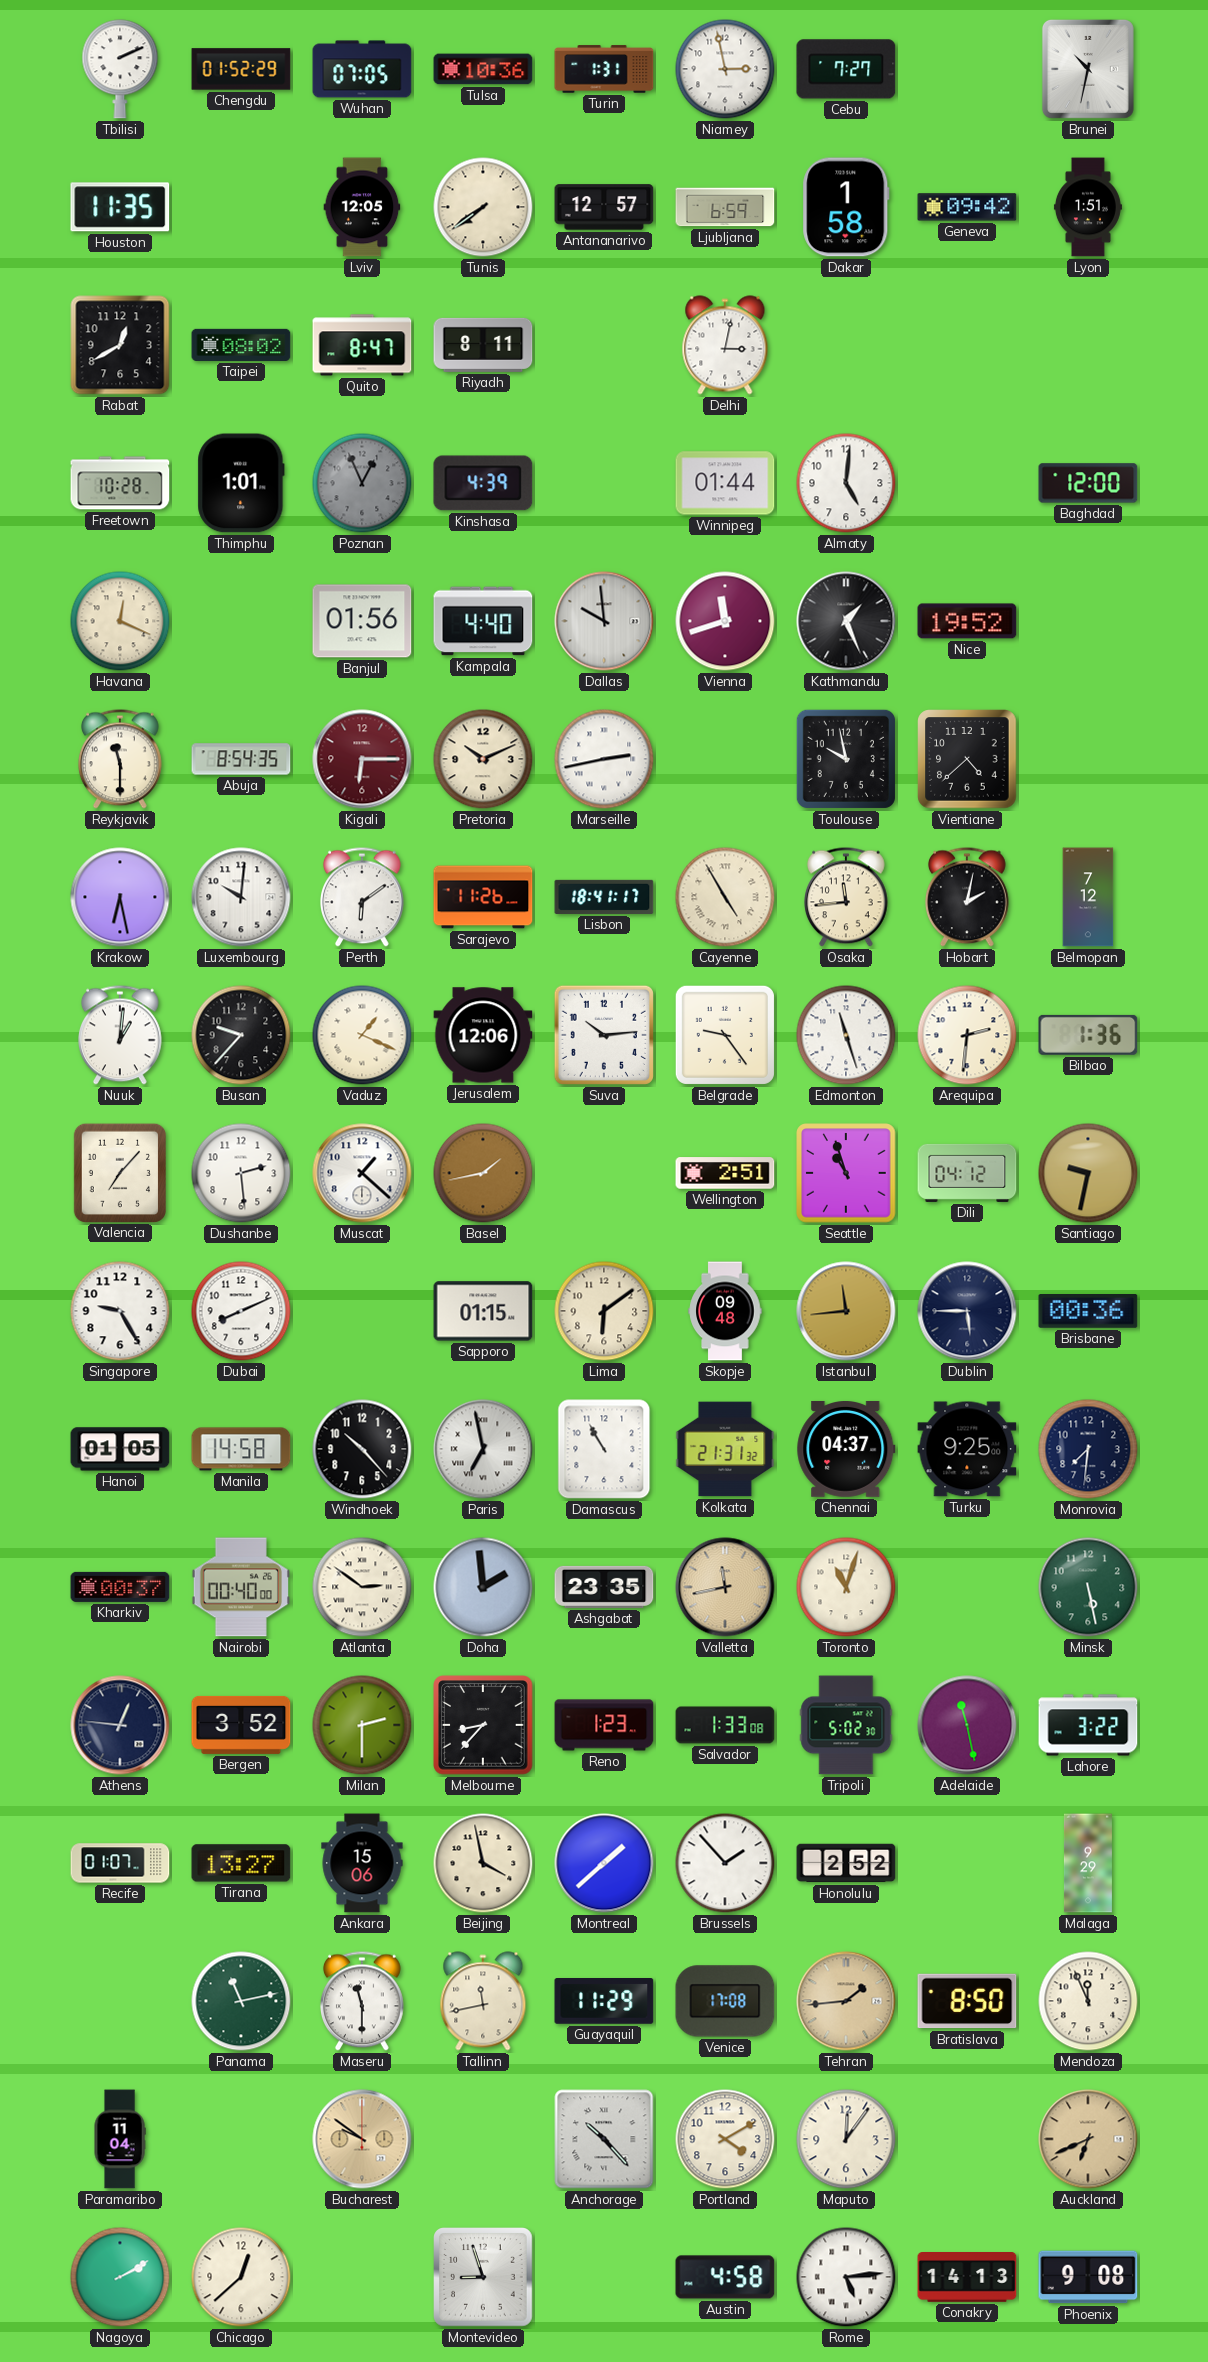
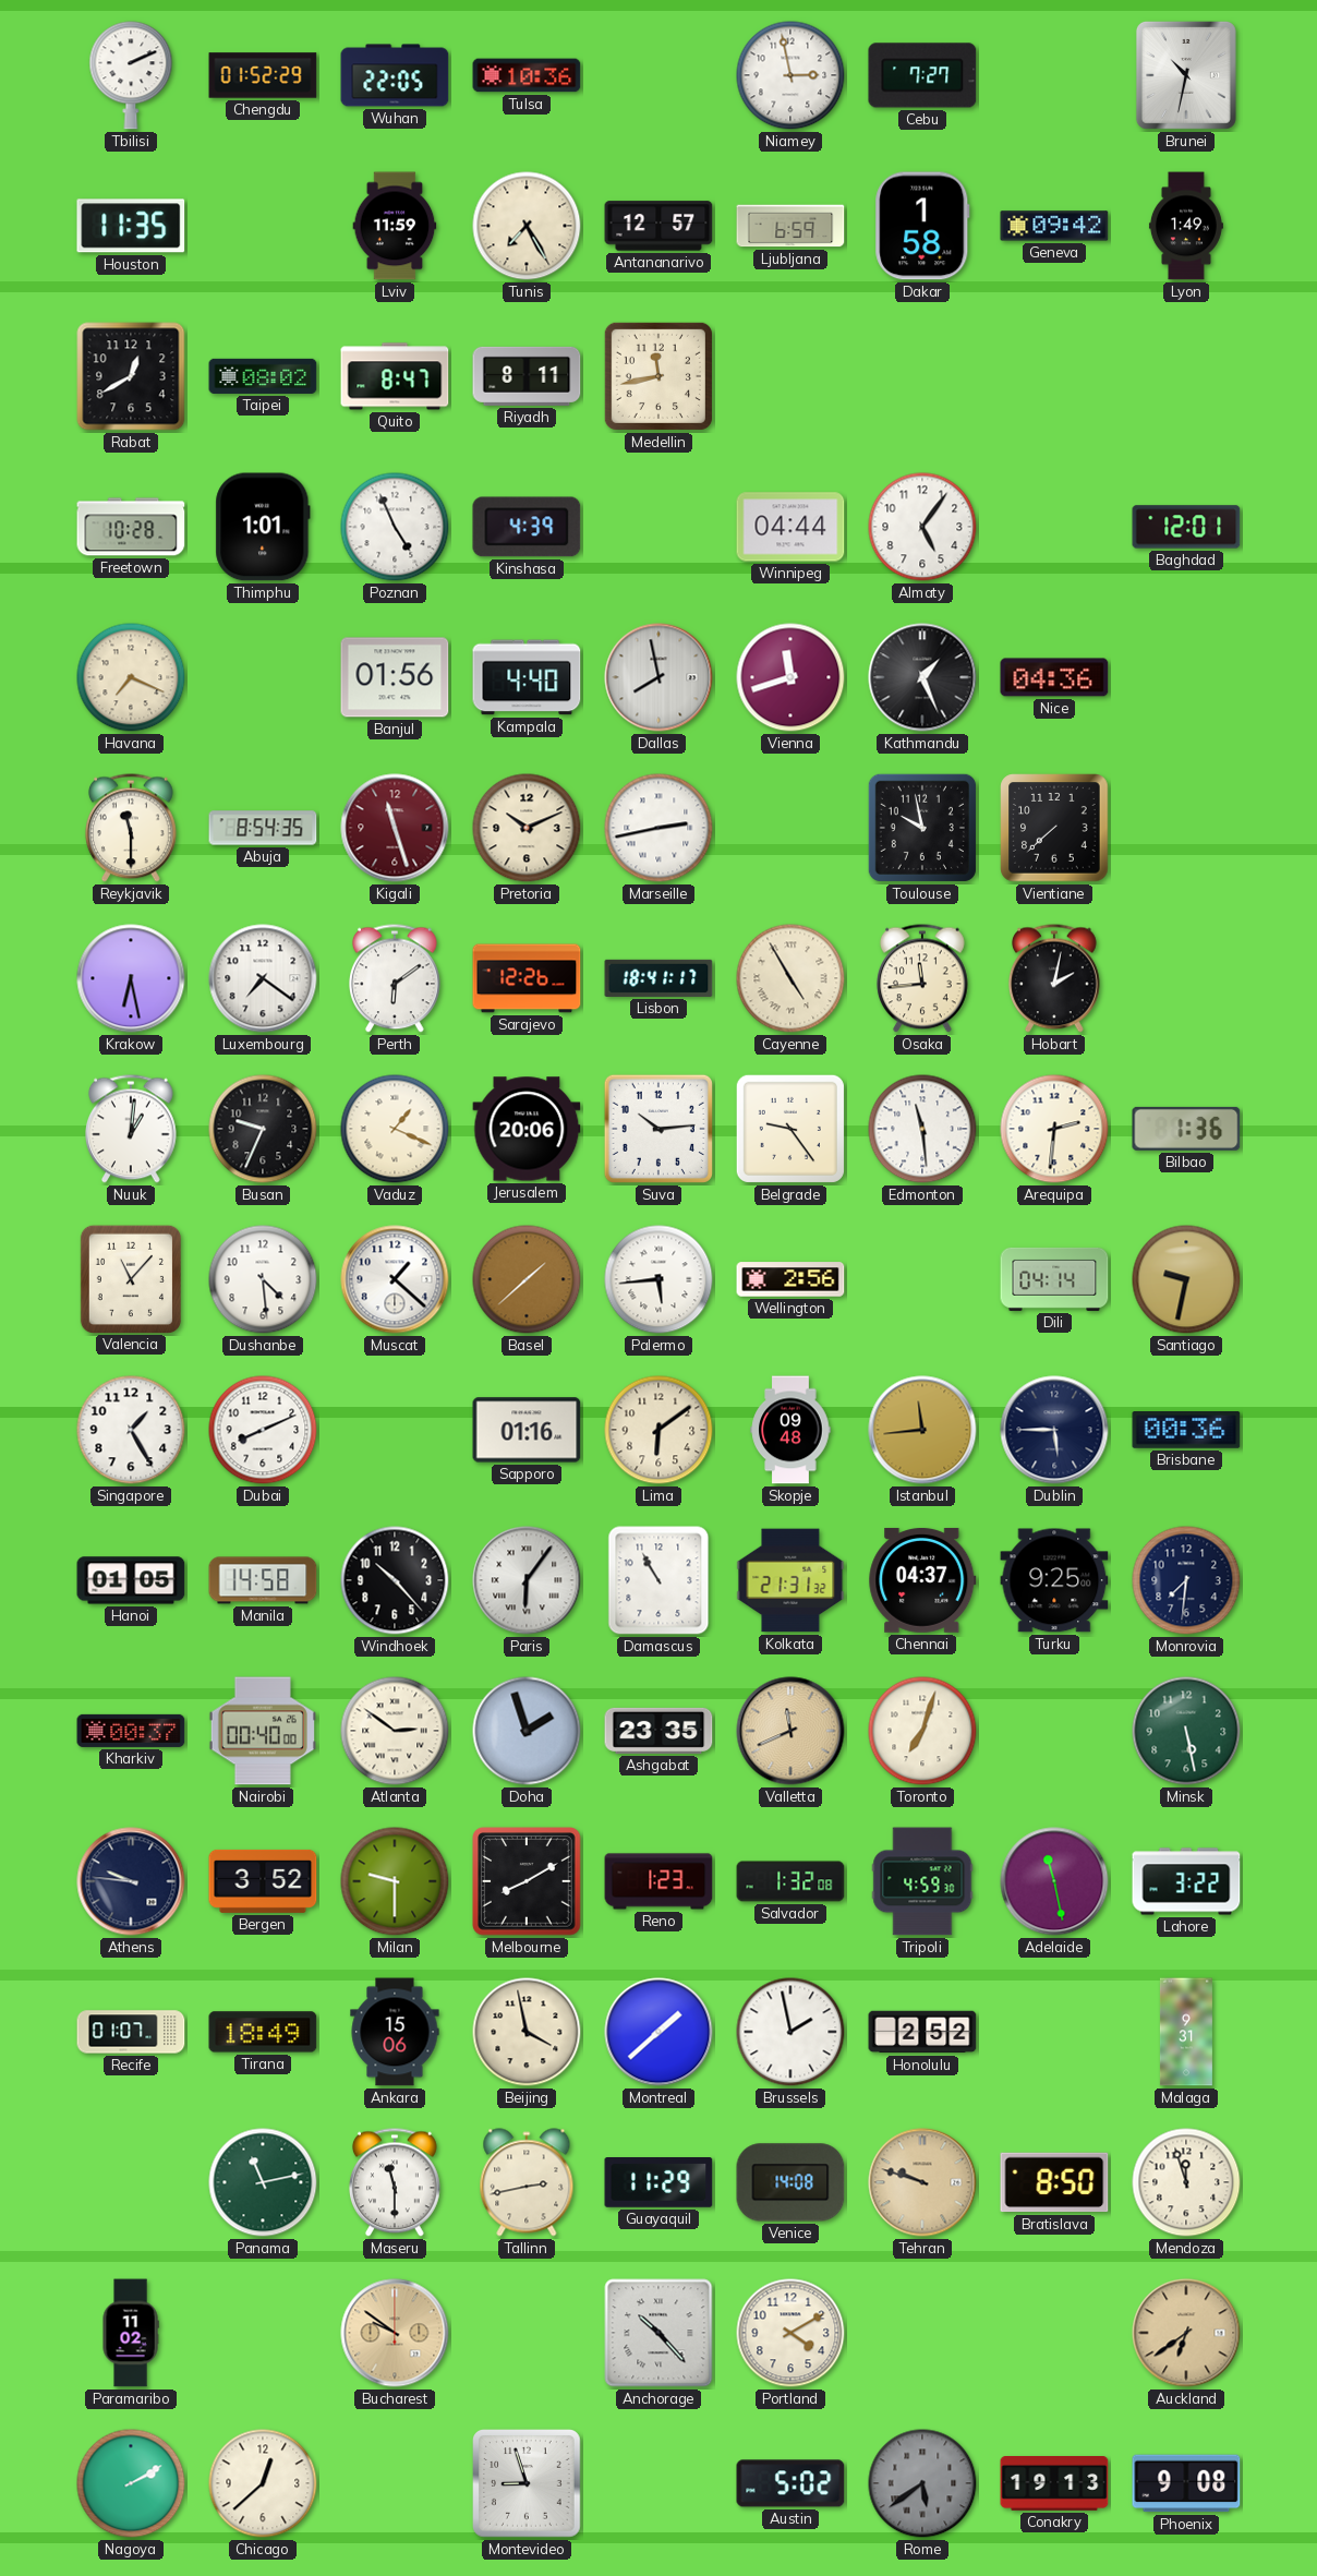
Wuhan: 07:05 -> 22:05 (395, 75)
Turin: 1:31 -> none (604, 69)
Lviv: 12:05 -> 11:59 (395, 226)
Tunis: 7:39 -> 7:25 (527, 226)
Lyon: 1:51 -> 1:49 (1186, 226)
Medellin: none -> 11:43 (659, 376)
Delhi: 3:02 -> none (725, 345)
Poznan: 12:56 -> 4:56 (395, 527)
Poznan dial: grey -> white (395, 527)
Winnipeg: 01:44 -> 04:44 (790, 527)
Almaty: 5:01 -> 5:06 (922, 527)
Baghdad: 12:00 -> 12:01 (1186, 527)
Havana: 12:19 -> 7:19 (131, 677)
Dallas: 9:59 -> 7:58 (659, 677)
Nice: 19:52 -> 04:36 (1054, 677)
Kigali: 6:15 -> 11:27 (395, 828)
Vientiane: 4:38 -> 7:38 (1054, 828)
Luxembourg: 10:01 -> 7:21 (263, 978)
Sarajevo: 11:26 -> 12:26 (527, 978)
Belmopan: 7:12 -> none (1088, 897)
Busan: 9:37 -> 9:34 (263, 1129)
Jerusalem: 12:06 -> 20:06 (527, 1129)
Edmonton: 11:27 -> 11:29 (922, 1129)
Valencia: 7:07 -> 11:07 (130, 1278)
Dushanbe: 2:29 -> 4:29 (263, 1279)
Basel: 1:43 -> 1:38 (527, 1279)
Palermo: none -> 5:44 (659, 1279)
Wellington: 2:51 -> 2:56 (790, 1279)
Seattle: 10:57 -> none (846, 1173)
Dili: 04:12 -> 04:14 (1054, 1279)
Singapore: 9:25 -> 1:25 (131, 1430)
Sapporo: 01:15 -> 01:16 (527, 1430)
Paris: 6:58 -> 6:06 (527, 1580)
Doha: 1:59 -> 1:57 (527, 1731)
Valletta: 11:43 -> 11:41 (790, 1731)
Toronto: 11:03 -> 7:03 (922, 1731)
Athens: 12:46 -> 9:46 (131, 1881)
Milan: 2:30 -> 9:30 (395, 1881)
Melbourne: 8:37 -> 8:10 (527, 1881)
Salvador: 1:33 -> 1:32 (790, 1881)
Tripoli: 5:02 -> 4:59 (922, 1881)
Tirana: 13:27 -> 18:49 (263, 2032)
Brussels: 1:53 -> 1:58 (790, 2032)
Malaga: 9:29 -> 9:31 (1186, 2032)
Tallinn: 11:43 -> 2:43 (527, 2182)
Venice: 17:08 -> 14:08 (790, 2182)
Tehran: 1:44 -> 9:48 (922, 2182)
Mendoza: 11:56 -> 11:57 (1186, 2182)
Paramaribo: 11:04 -> 11:02 (131, 2333)
Maputo: 12:06 -> none (846, 2139)
Auckland: 6:41 -> 6:39 (1186, 2333)
Austin: 4:58 -> 5:02 (790, 2483)
Rome: 5:14 -> 5:39 (922, 2483)
Rome dial: white -> grey (922, 2483)
Conakry: 14:13 -> 19:13 (1054, 2484)
